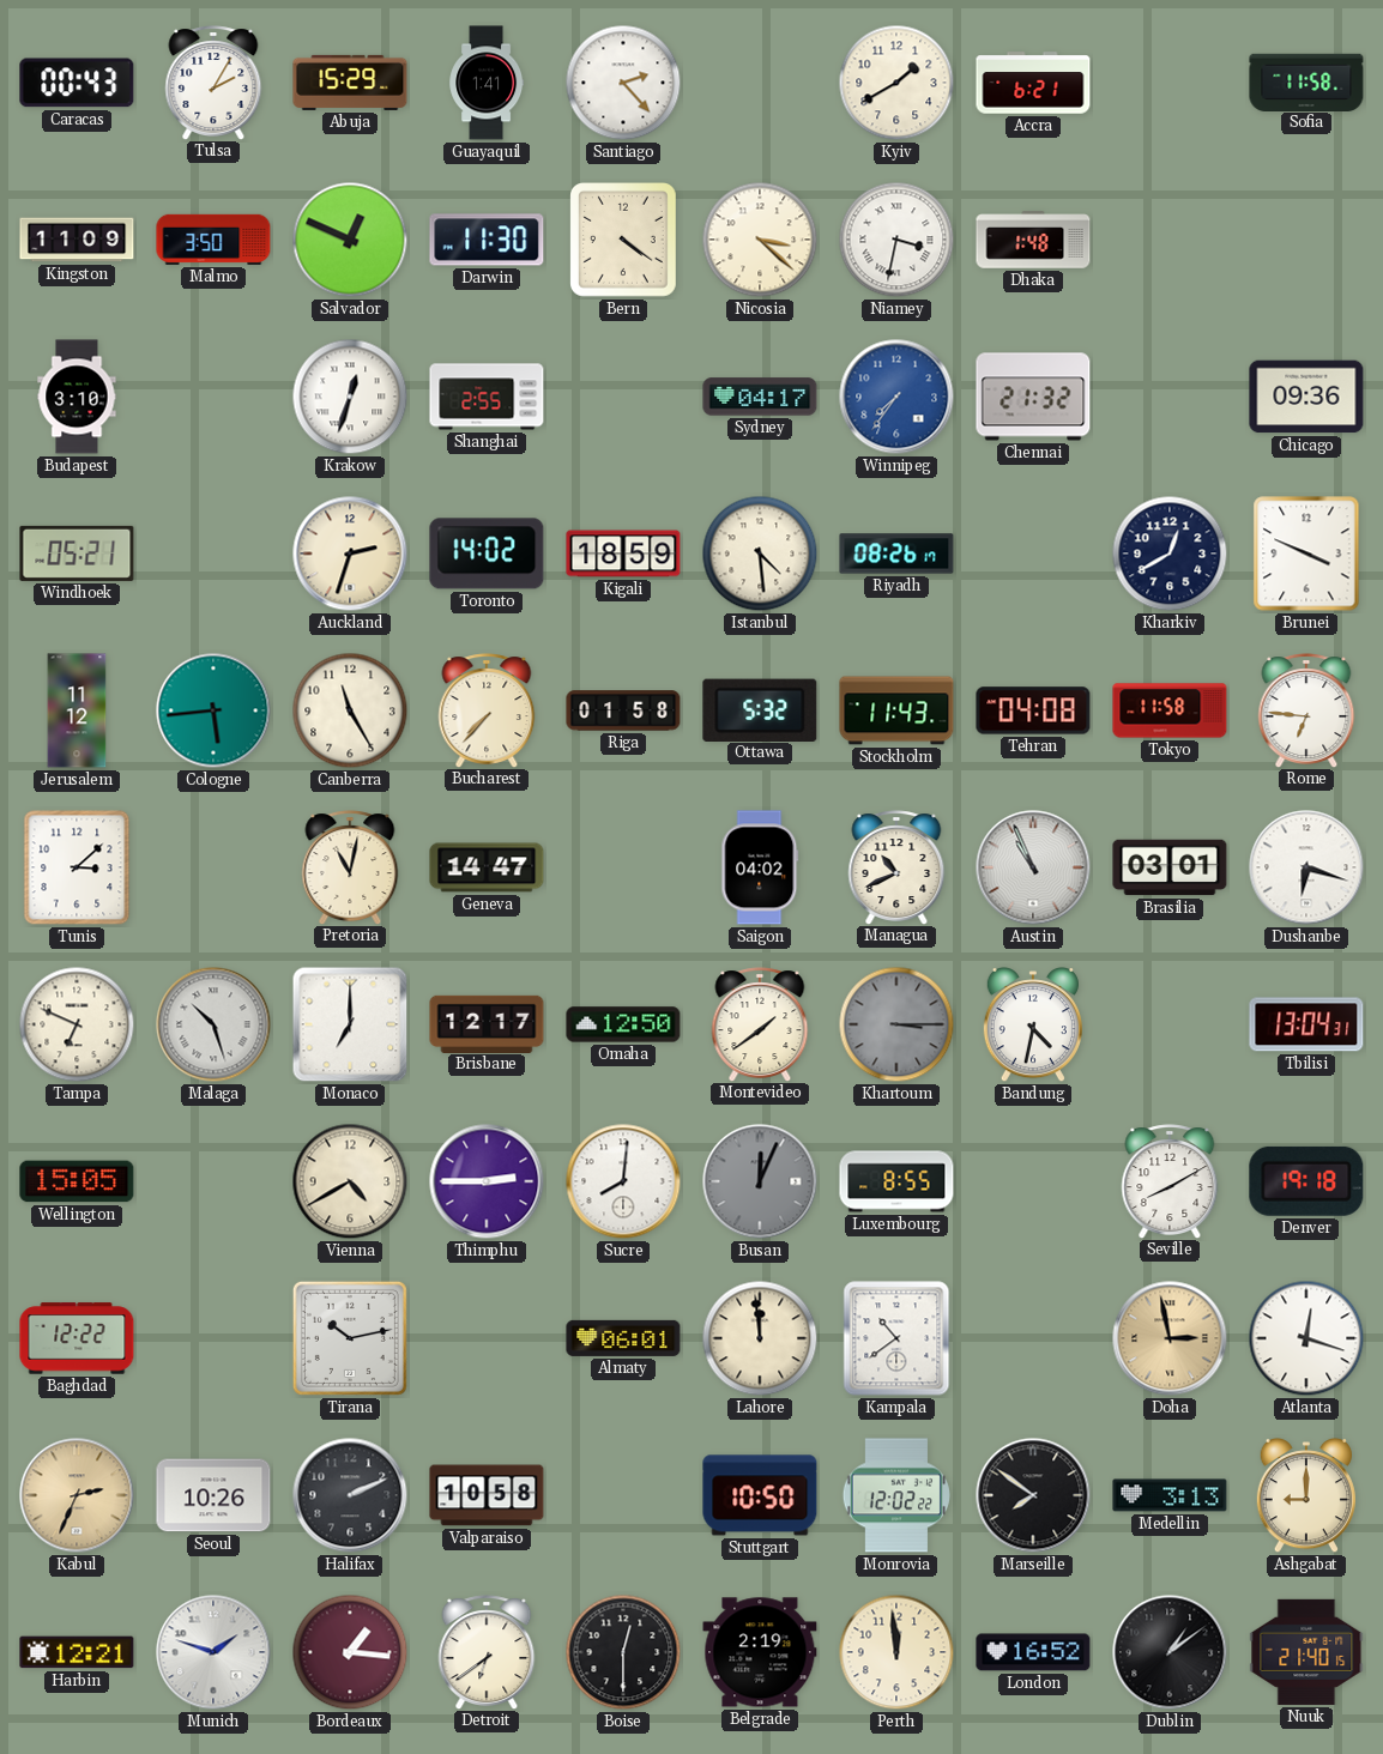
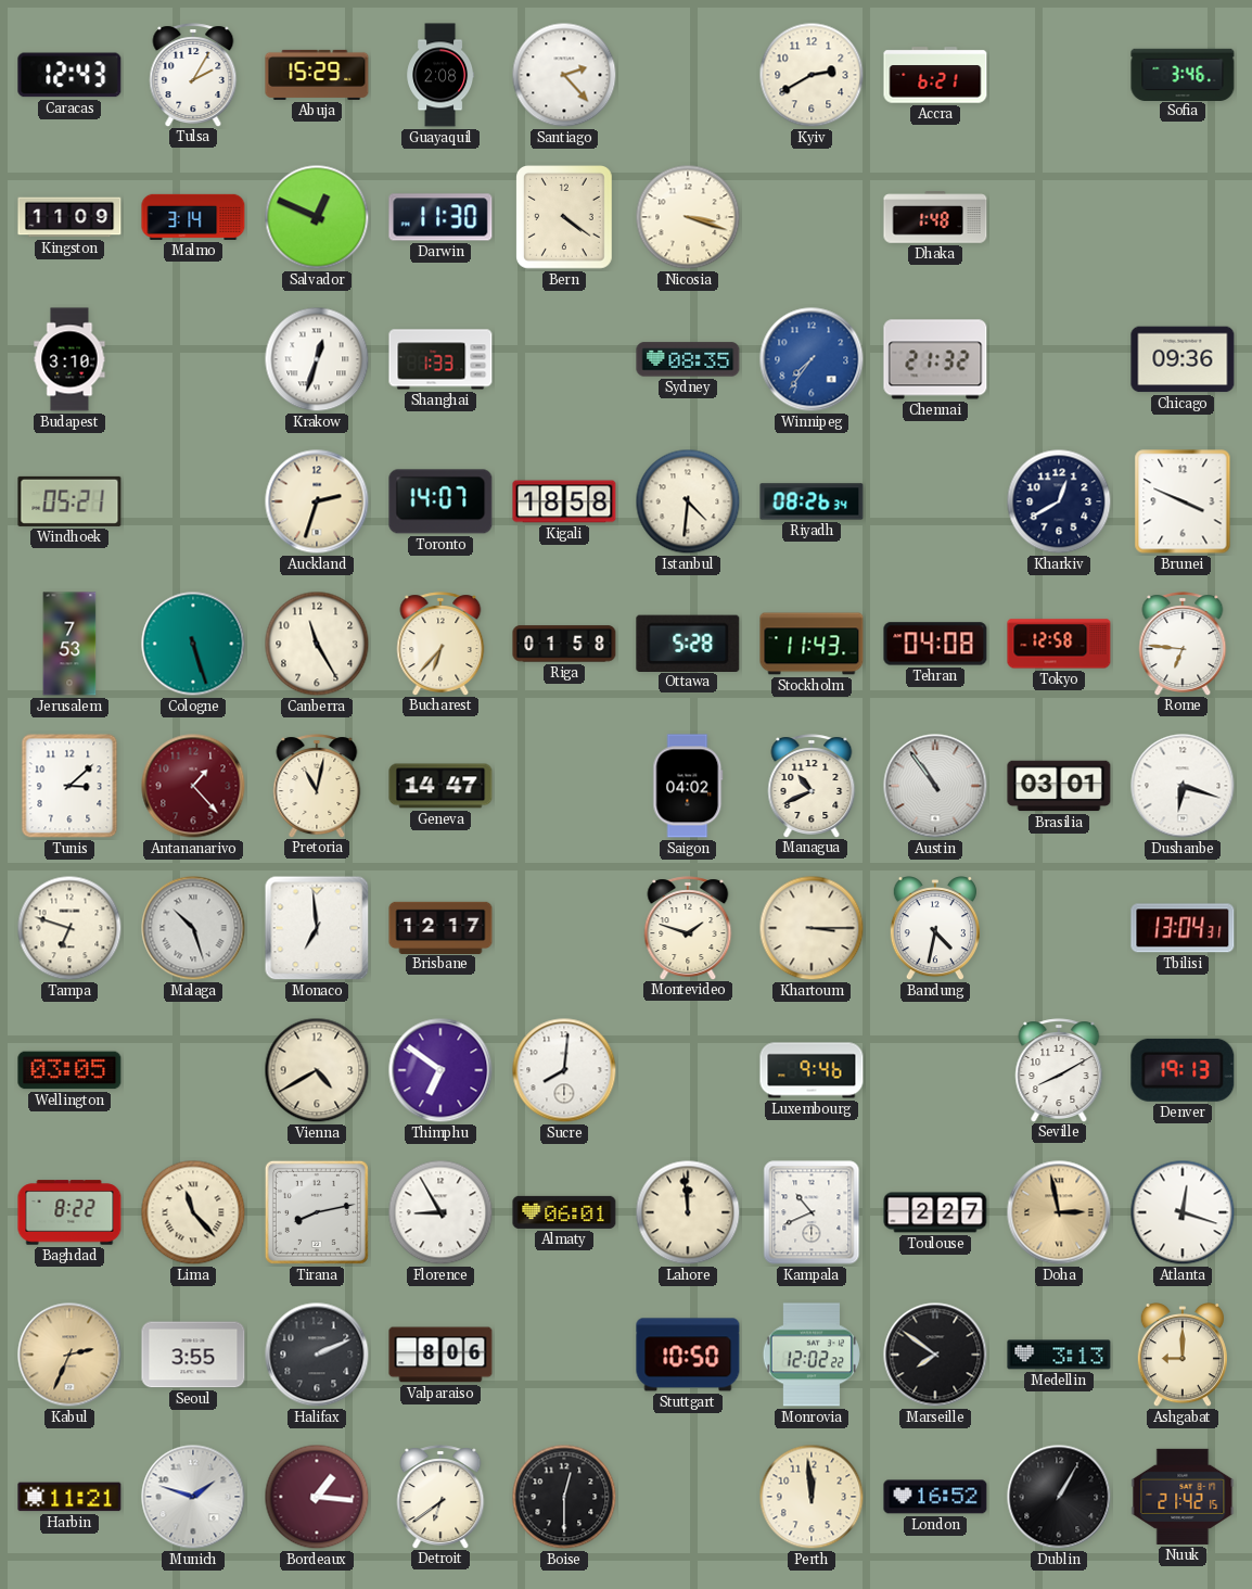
Caracas: 00:43 -> 12:43 (69, 75)
Guayaquil: 1:41 -> 2:08 (440, 75)
Kyiv: 1:40 -> 2:40 (812, 75)
Sofia: 11:58 -> 3:46 (1183, 74)
Malmo: 3:50 -> 3:14 (193, 217)
Nicosia: 3:22 -> 3:18 (688, 217)
Niamey: 3:32 -> none (896, 240)
Shanghai: 2:55 -> 1:33 (440, 359)
Sydney: 04:17 -> 08:35 (688, 359)
Toronto: 14:02 -> 14:07 (440, 501)
Kigali: 18:59 -> 18:58 (564, 501)
Istanbul: 4:29 -> 4:31 (688, 501)
Riyadh: 08:26:17 -> 08:26:34 (812, 501)
Jerusalem: 11:12 -> 7:53 (69, 644)
Cologne: 5:44 -> 5:27 (193, 644)
Bucharest: 7:37 -> 6:37 (440, 644)
Ottawa: 5:32 -> 5:28 (688, 643)
Tokyo: 11:58 -> 12:58 (1059, 644)
Antananarivo: none -> 1:23 (193, 786)
Austin: 10:56 -> 10:54 (935, 786)
Tampa: 6:49 -> 6:48 (69, 928)
Monaco: 7:00 -> 6:59 (317, 928)
Omaha: 12:50 -> none (623, 1024)
Montevideo: 1:39 -> 1:48 (688, 928)
Khartoum dial: grey -> cream (812, 928)
Wellington: 15:05 -> 03:05 (69, 1070)
Thimphu: 2:45 -> 6:51 (440, 1070)
Busan: 12:04 -> none (760, 1181)
Luxembourg: 8:55 -> 9:46 (812, 1070)
Denver: 19:18 -> 19:13 (1183, 1070)
Baghdad: 12:22 -> 8:22 (69, 1212)
Lima: none -> 11:23 (193, 1212)
Tirana: 10:13 -> 8:13 (317, 1212)
Florence: none -> 8:55 (440, 1212)
Kampala: 10:39 -> 10:41 (812, 1212)
Toulouse: none -> 2:27 (935, 1212)
Seoul: 10:26 -> 3:55 (193, 1355)
Valparaiso: 10:58 -> 8:06 (440, 1355)
Harbin: 12:21 -> 11:21 (69, 1497)
Belgrade: 2:19 -> none (760, 1652)
Dublin: 1:09 -> 1:05 (1059, 1497)
Nuuk: 21:40 -> 21:42 (1183, 1497)
